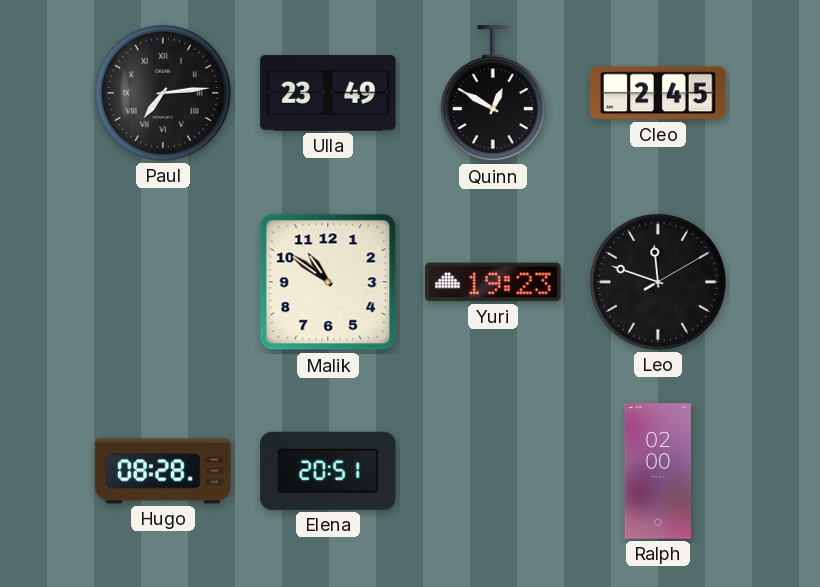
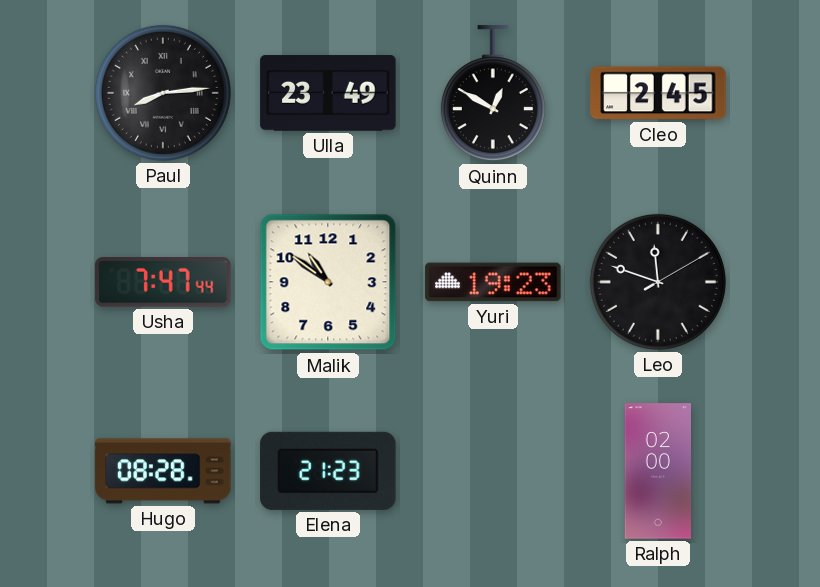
Paul: 7:14 -> 8:14 (163, 93)
Usha: none -> 7:47 (163, 283)
Elena: 20:51 -> 21:23 (328, 471)
